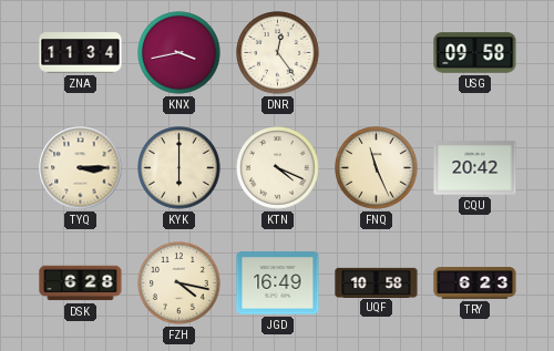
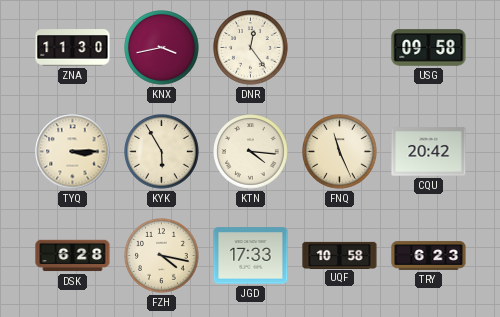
ZNA: 11:34 -> 11:30 (73, 48)
KYK: 6:00 -> 5:55 (162, 152)
KTN: 4:19 -> 4:16 (251, 152)
JGD: 16:49 -> 17:33 (251, 256)
